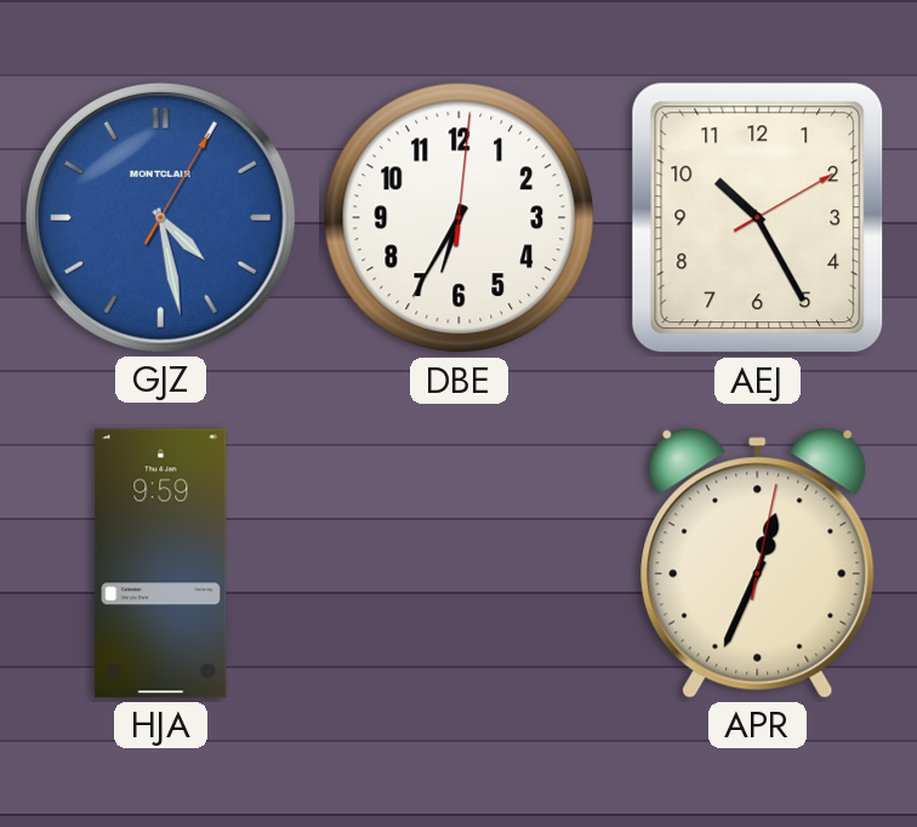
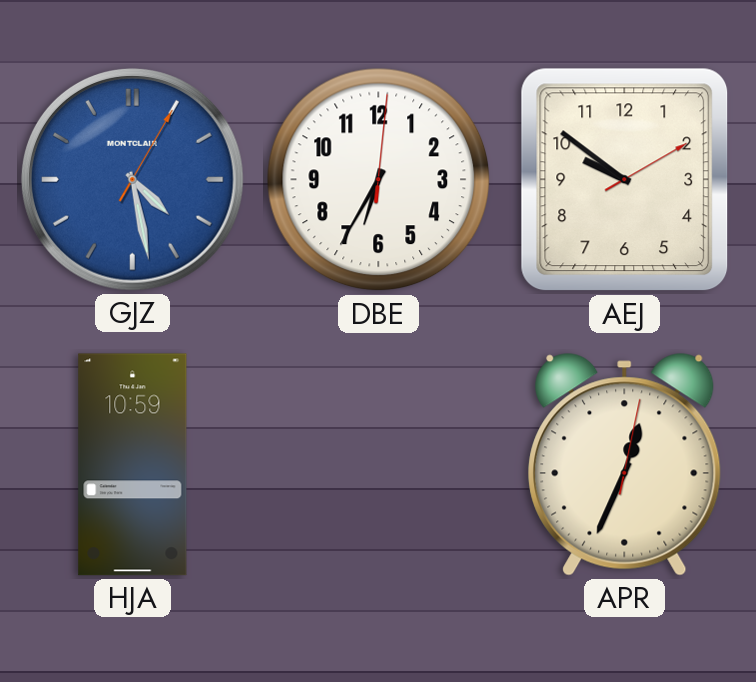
AEJ: 10:25 -> 9:51 (625, 180)
HJA: 9:59 -> 10:59 (133, 465)
